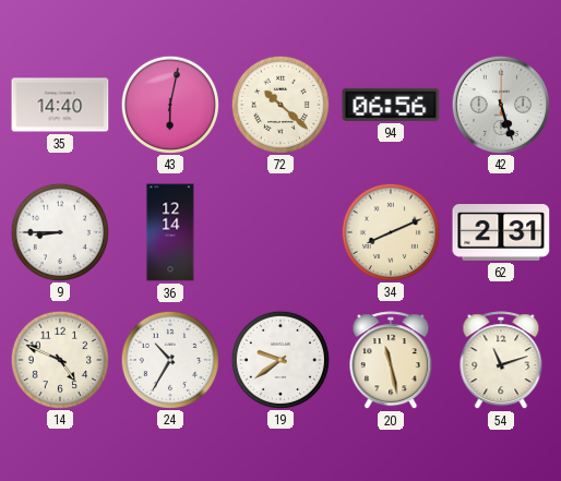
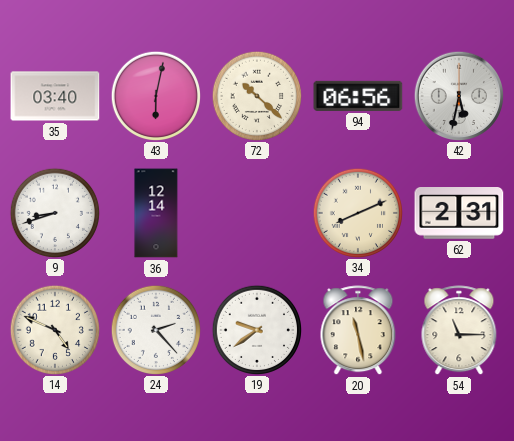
35: 14:40 -> 03:40 (55, 96)
42: 5:27 -> 5:32 (458, 95)
9: 8:45 -> 8:42 (54, 212)
24: 10:35 -> 2:23 (155, 329)
54: 11:12 -> 11:15 (459, 331)
